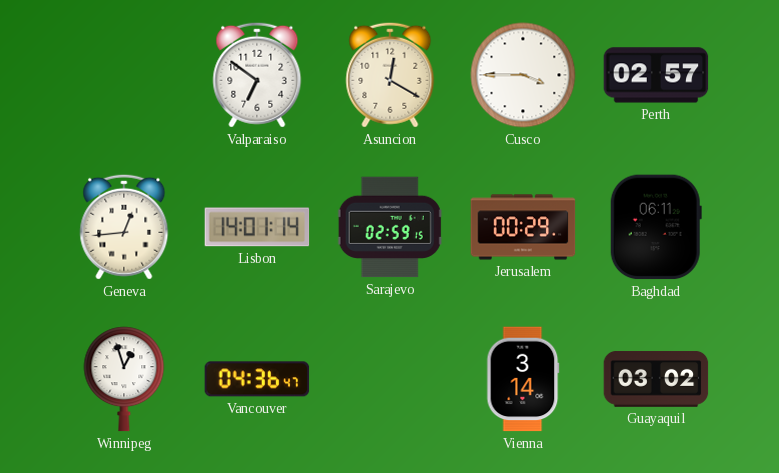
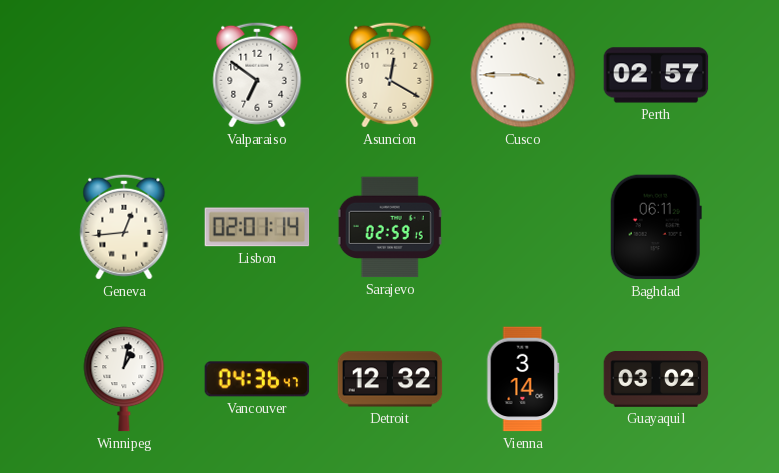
Lisbon: 14:01 -> 02:01 (257, 227)
Jerusalem: 00:29 -> none (523, 227)
Winnipeg: 12:57 -> 1:02 (124, 379)
Detroit: none -> 12:32 (390, 379)
